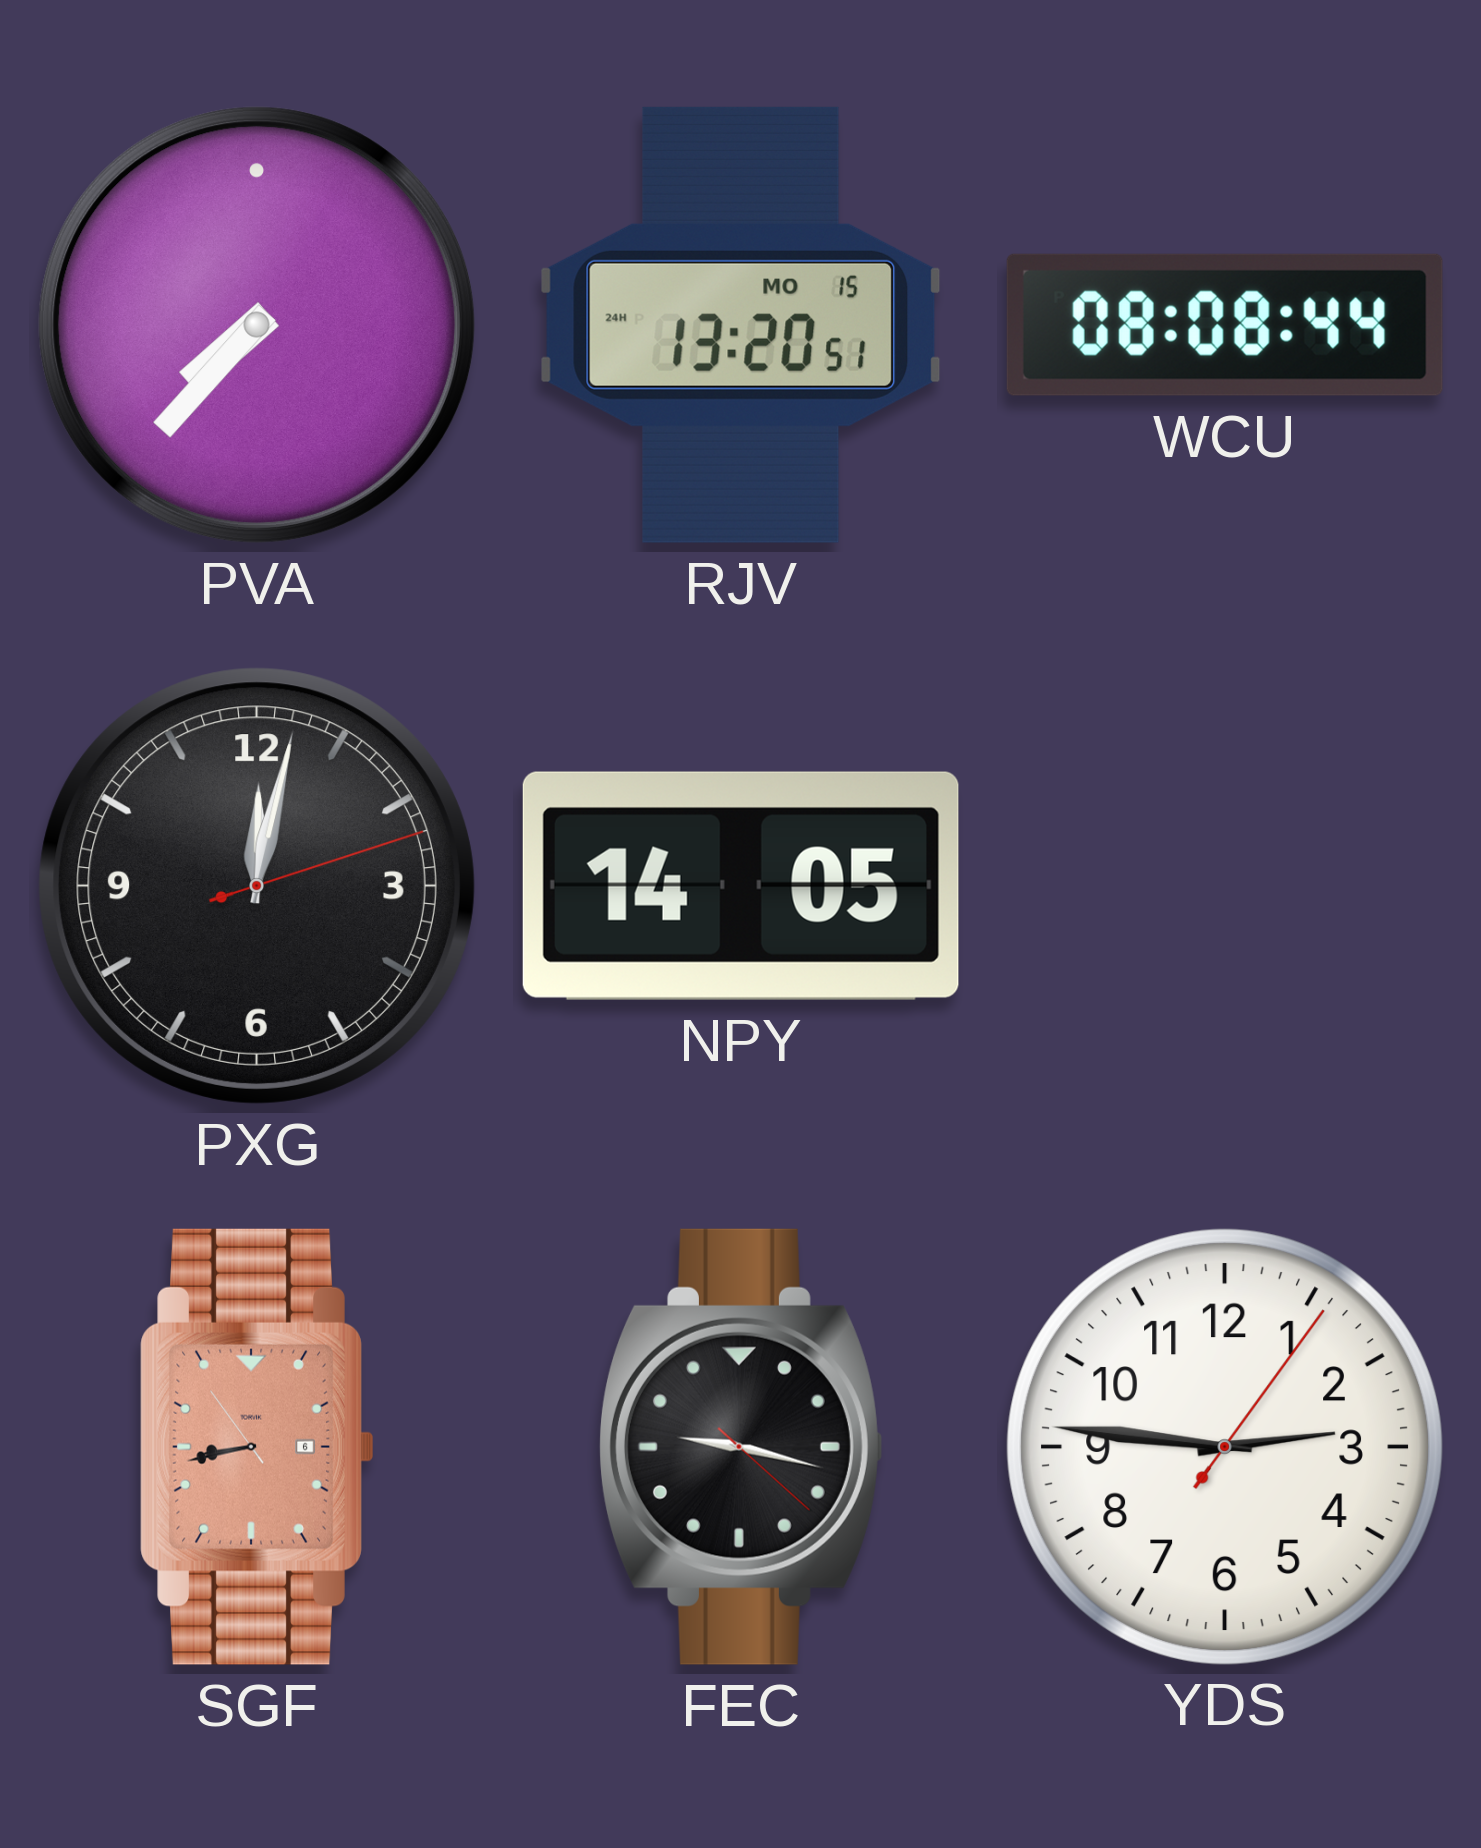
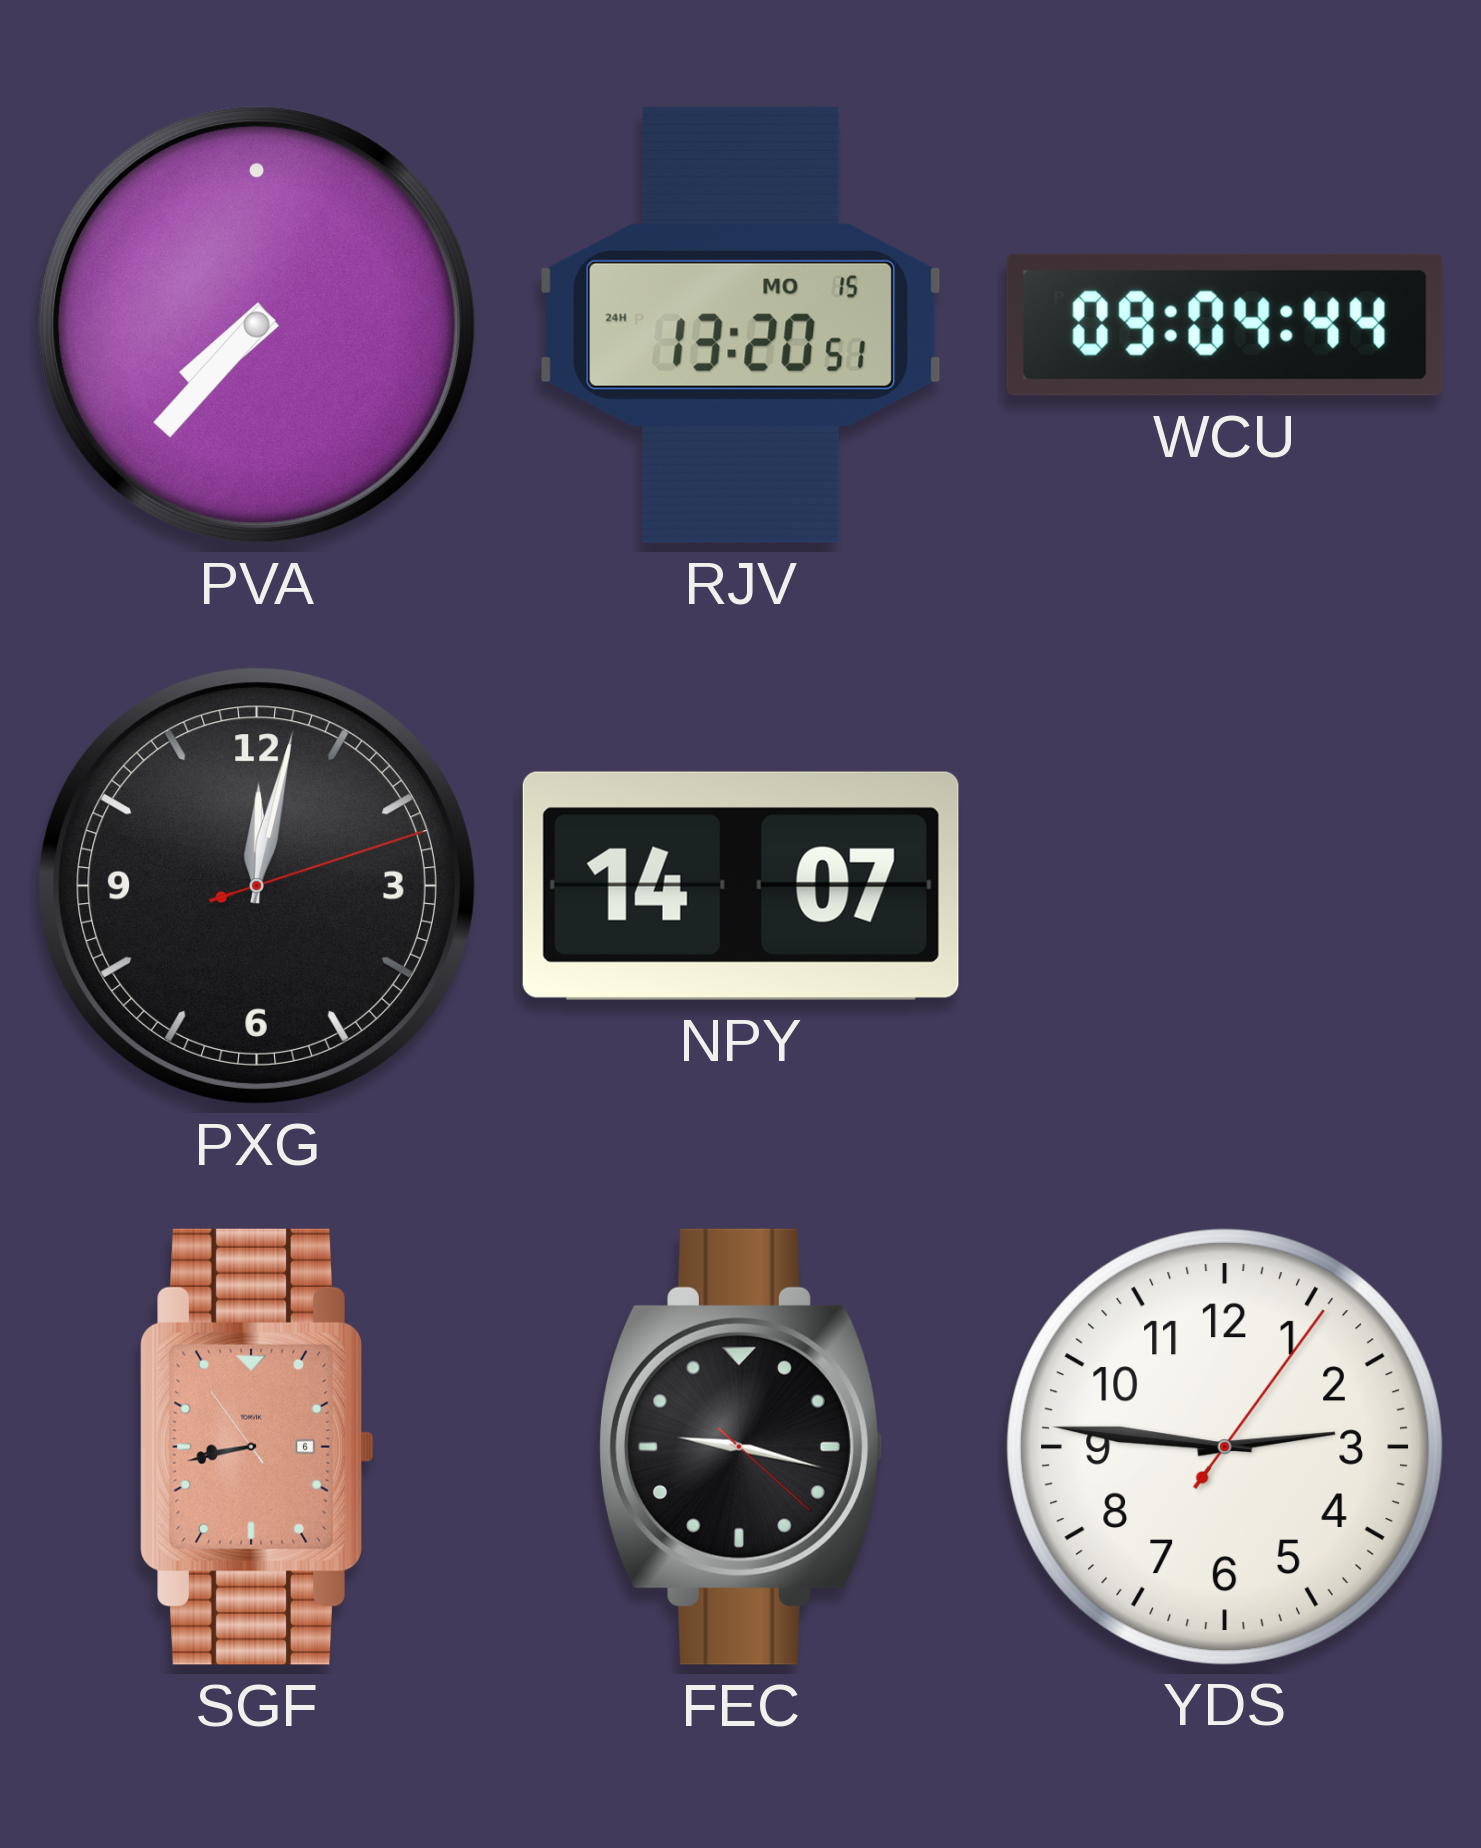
WCU: 08:08 -> 09:04 (1225, 325)
NPY: 14:05 -> 14:07 (741, 886)
